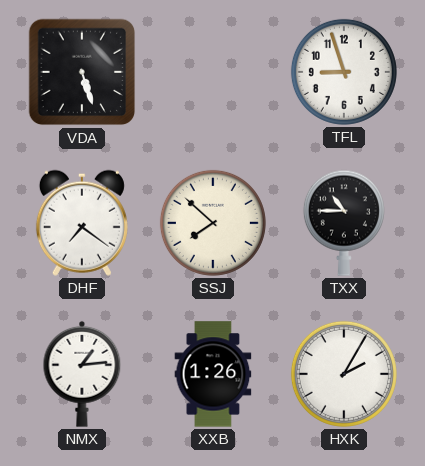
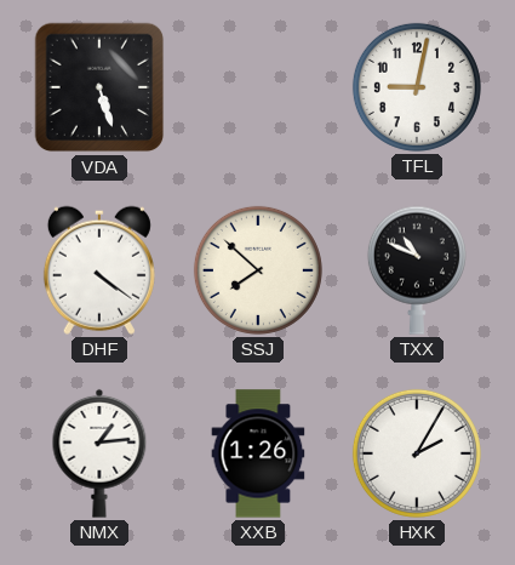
TFL: 8:57 -> 9:02 (417, 87)
DHF: 7:21 -> 4:21 (99, 270)
TXX: 10:45 -> 10:49 (417, 270)
